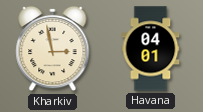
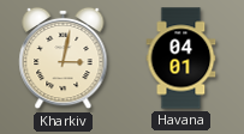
Kharkiv: 2:58 -> 3:02 (64, 59)
